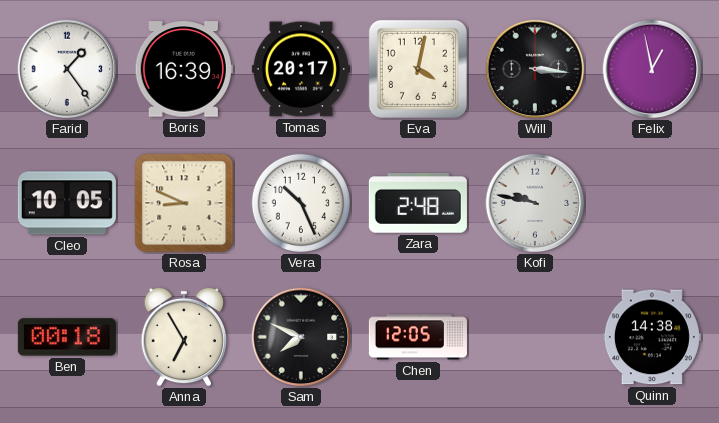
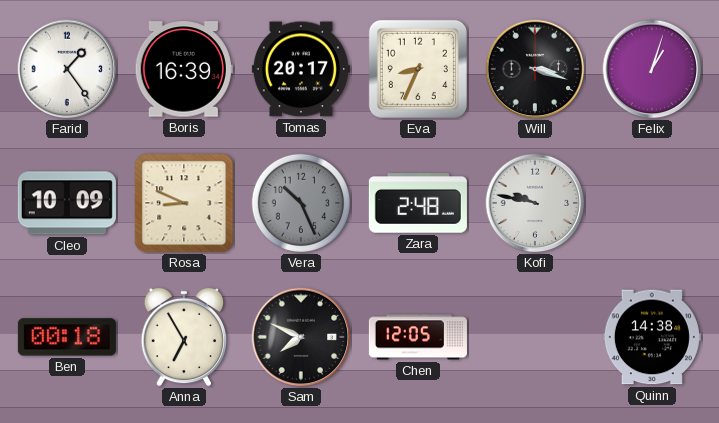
Eva: 4:02 -> 8:34 (418, 69)
Will: 3:16 -> 3:18 (535, 69)
Felix: 12:58 -> 1:03 (652, 69)
Cleo: 10:05 -> 10:09 (67, 203)
Vera dial: white -> grey (301, 203)
